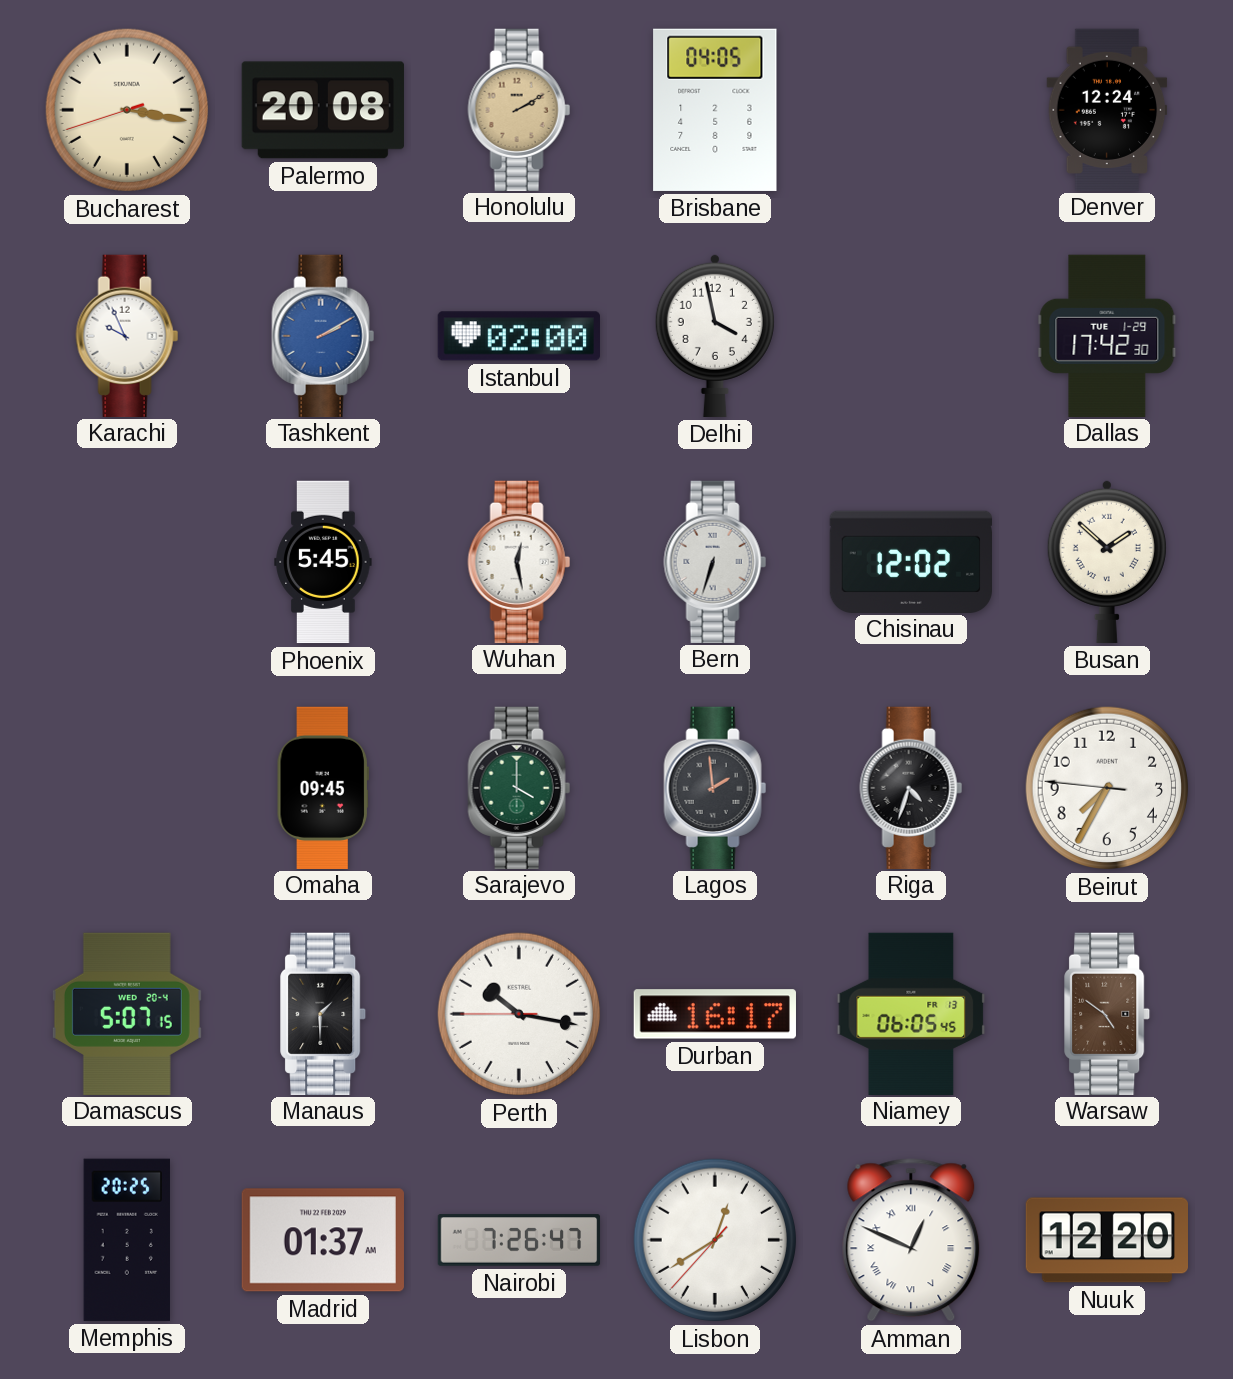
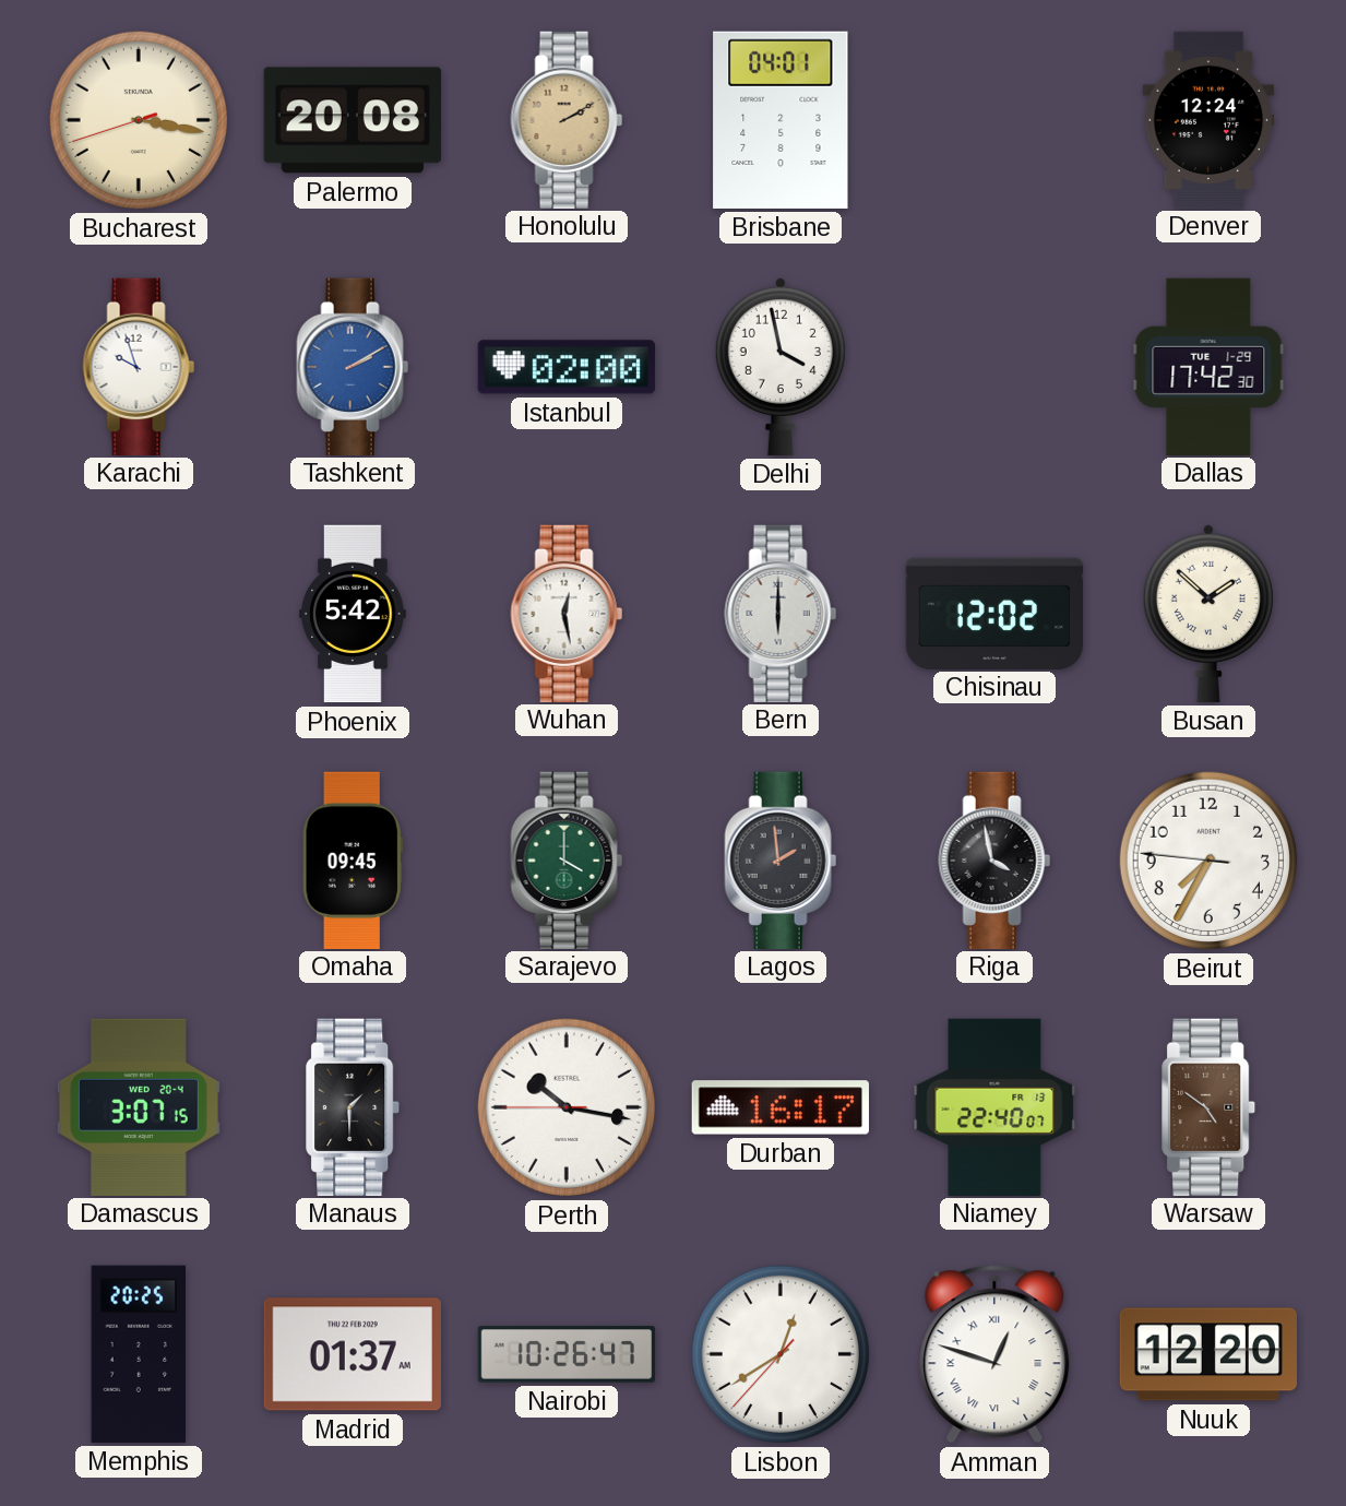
Brisbane: 04:05 -> 04:01 (781, 120)
Karachi: 9:56 -> 9:57 (139, 366)
Phoenix: 5:45 -> 5:42 (353, 614)
Bern: 6:33 -> 6:00 (781, 613)
Riga: 4:33 -> 3:58 (994, 859)
Damascus: 5:07 -> 3:07 (139, 1106)
Niamey: 06:05 -> 22:40 (994, 1106)
Nairobi: 7:26 -> 10:26 (567, 1354)
Amman: 12:49 -> 12:48 (994, 1354)
